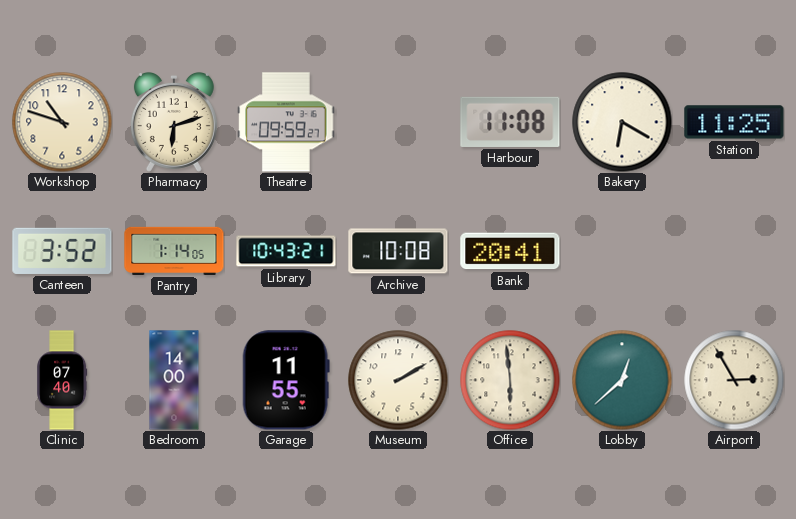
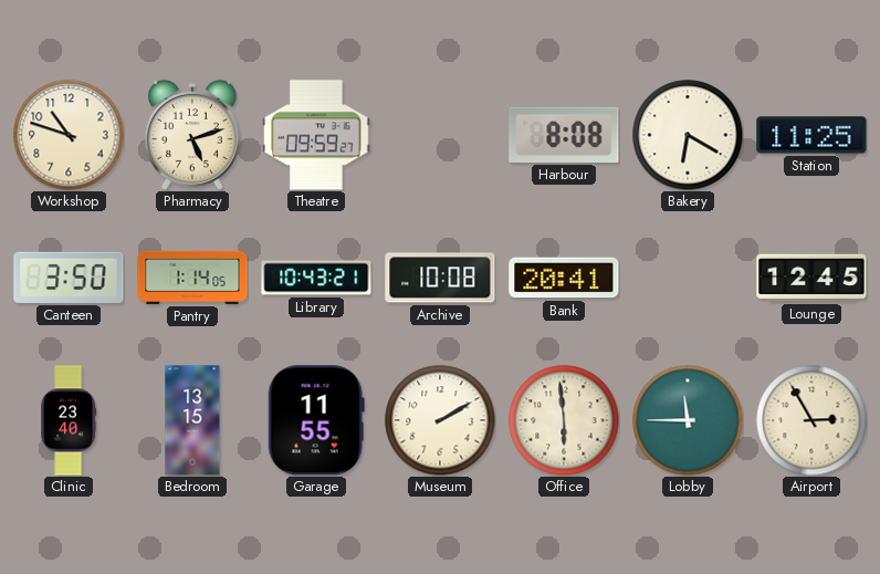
Pharmacy: 6:12 -> 5:12 (192, 135)
Harbour: 11:08 -> 8:08 (564, 135)
Canteen: 3:52 -> 3:50 (69, 278)
Lounge: none -> 12:45 (811, 278)
Clinic: 07:40 -> 23:40 (69, 420)
Bedroom: 14:00 -> 13:15 (192, 420)
Lobby: 12:38 -> 11:45 (688, 420)
